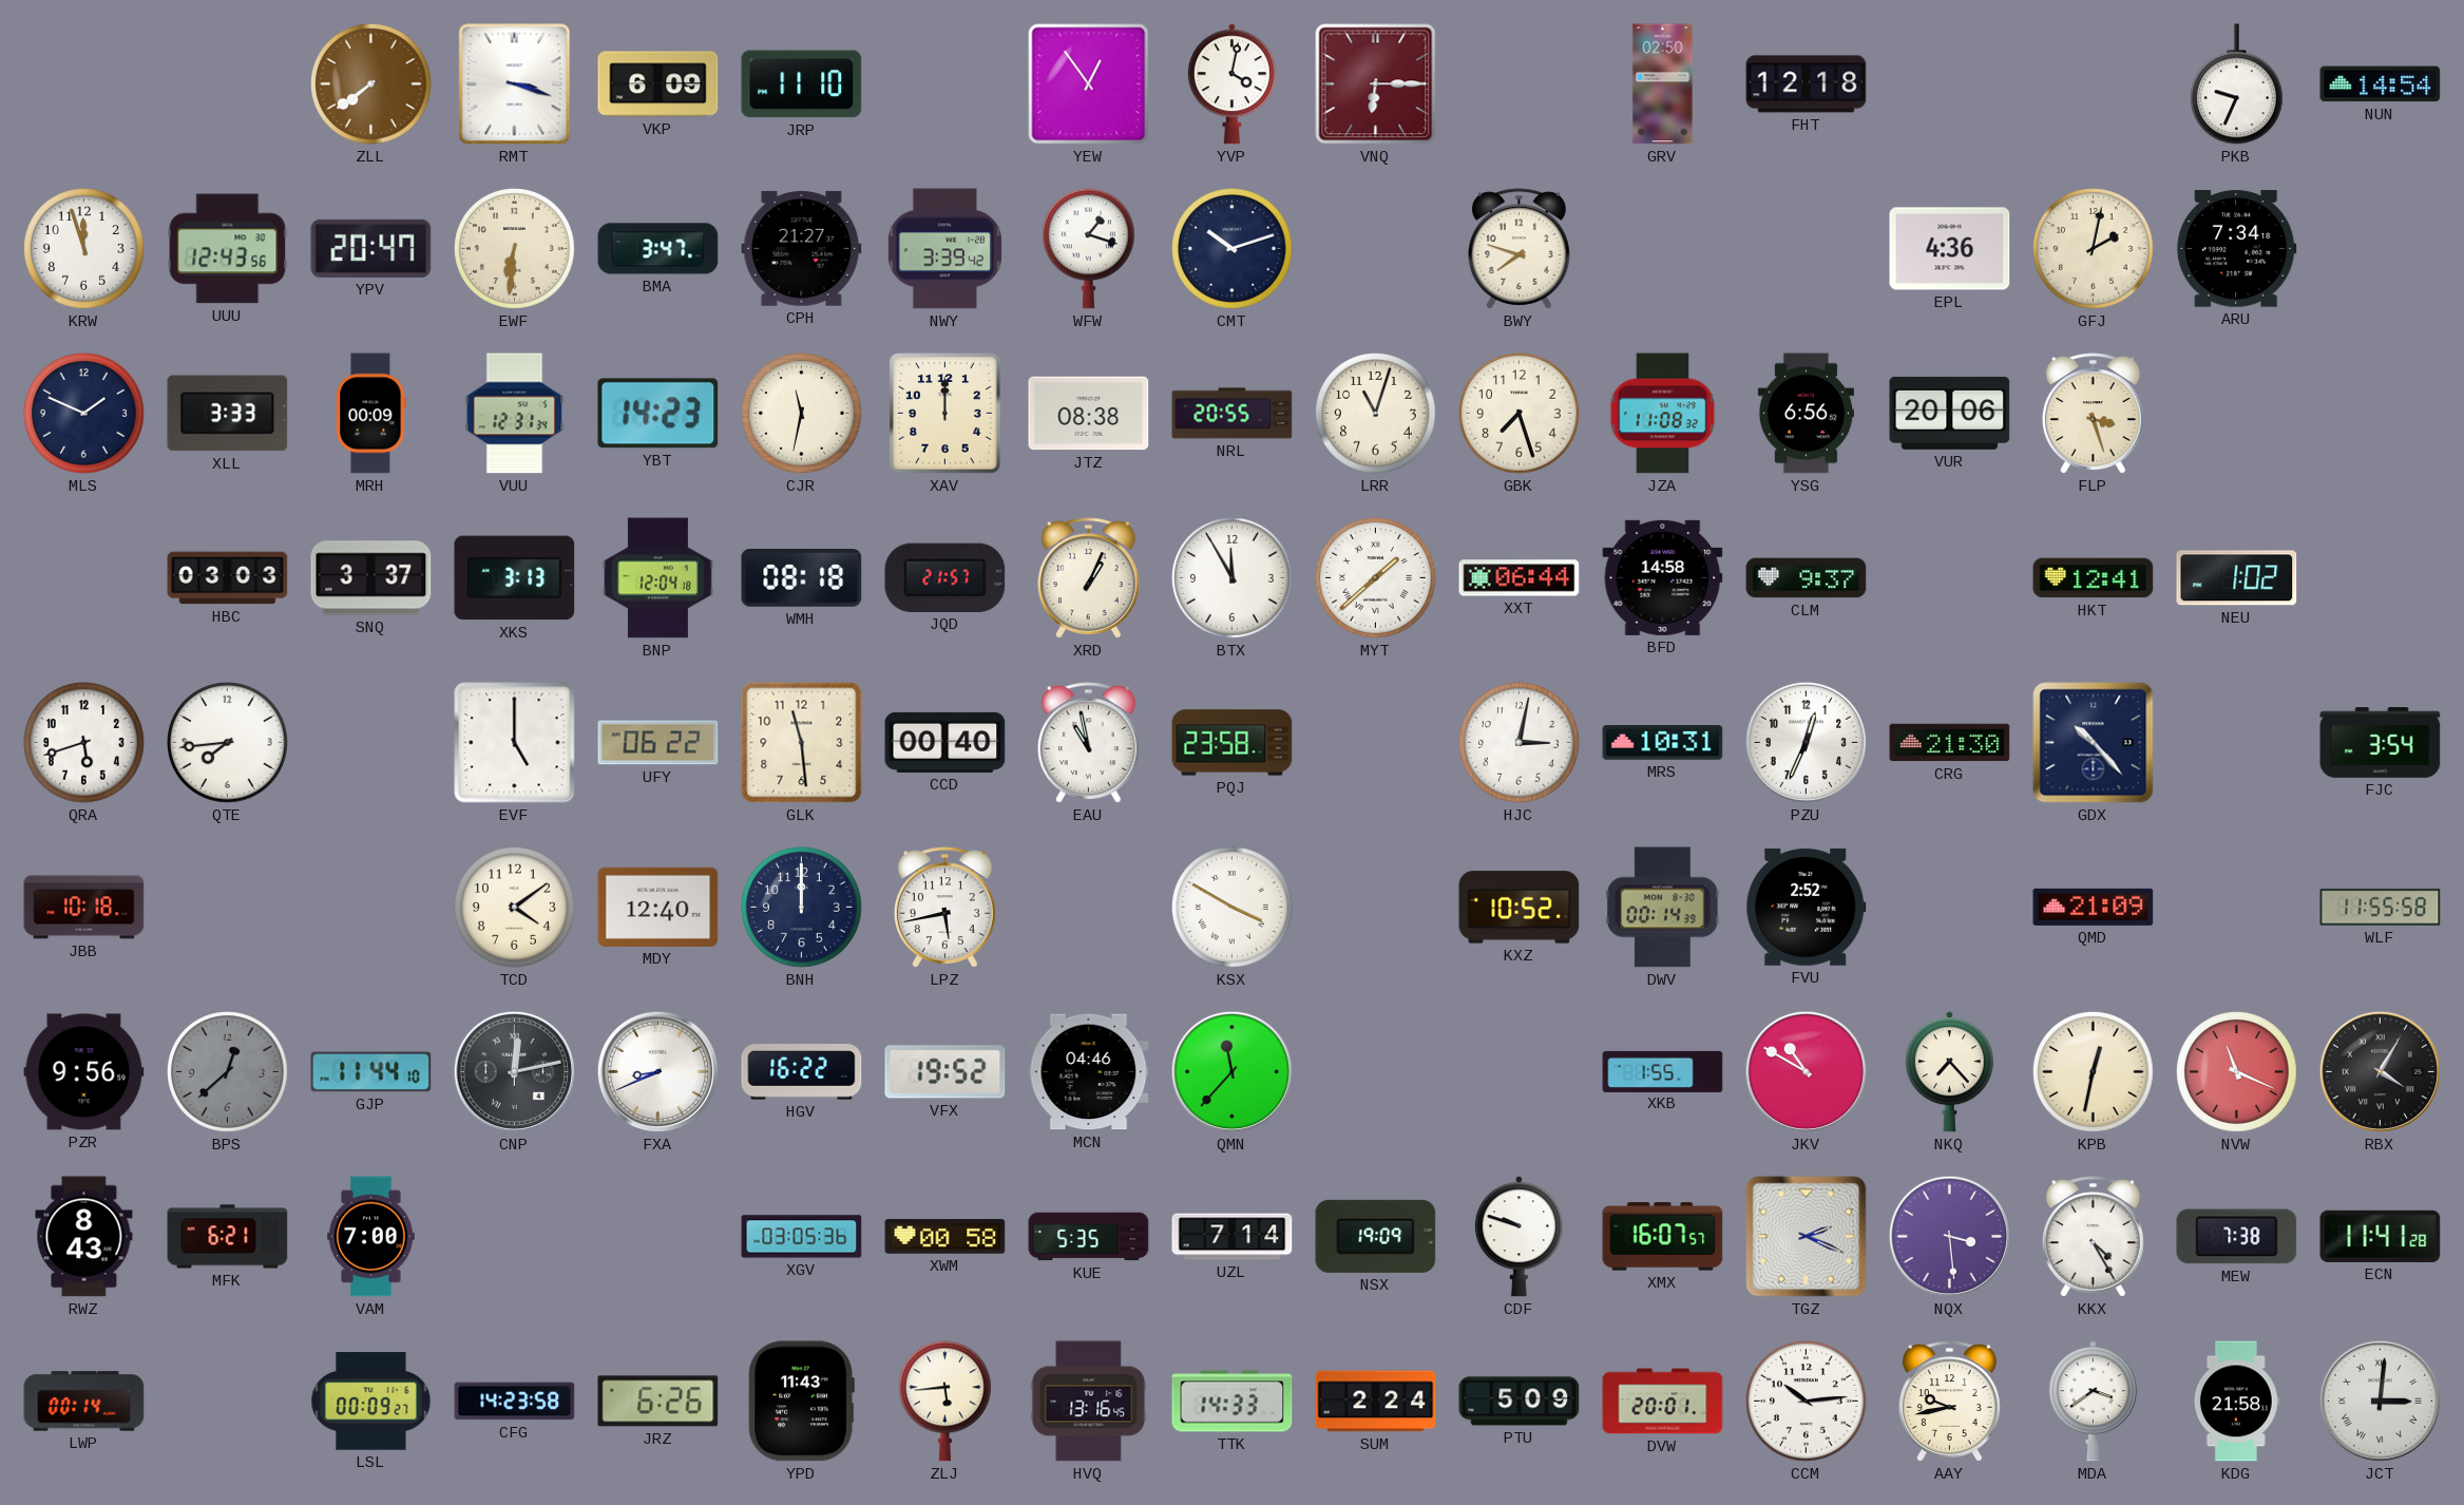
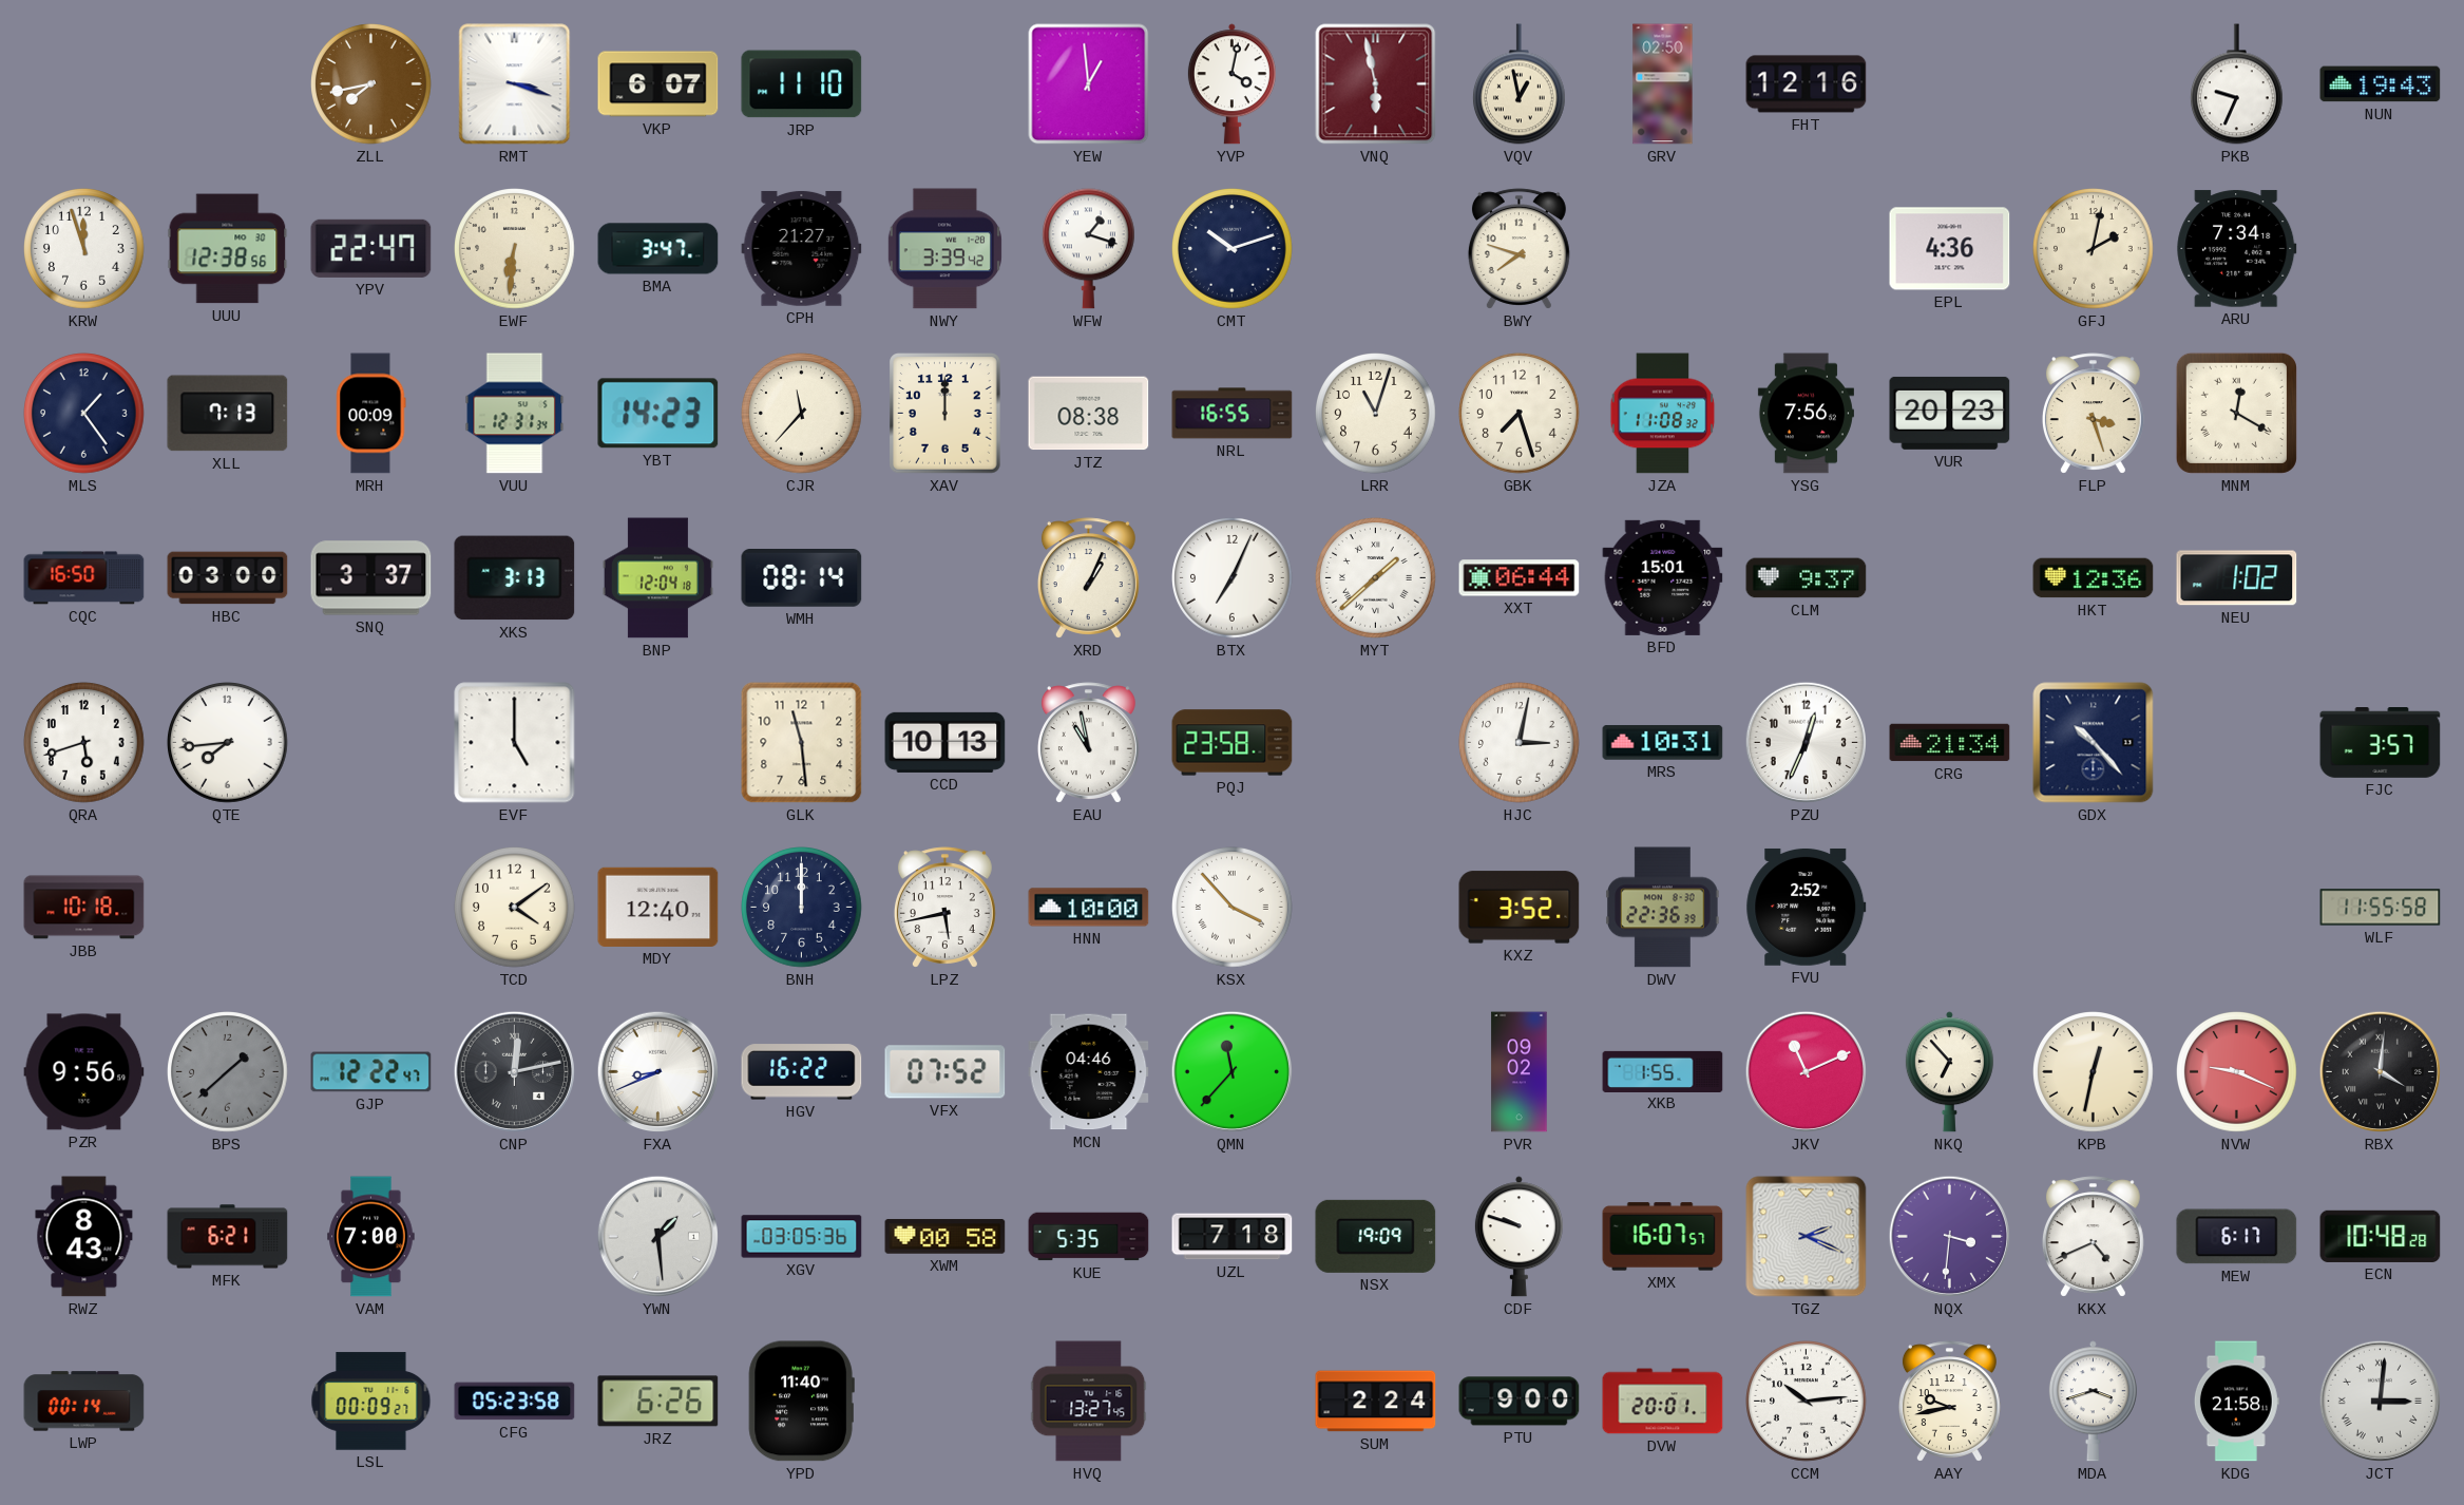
ZLL: 7:39 -> 7:43 (371, 84)
VKP: 6:09 -> 6:07 (658, 84)
YEW: 12:54 -> 12:59 (1089, 84)
VNQ: 6:15 -> 5:58 (1376, 84)
VQV: none -> 12:58 (1518, 84)
FHT: 12:18 -> 12:16 (1807, 84)
NUN: 14:54 -> 19:43 (2381, 84)
UUU: 12:43 -> 12:38 (228, 249)
YPV: 20:47 -> 22:47 (371, 248)
MLS: 1:49 -> 1:24 (84, 414)
XLL: 3:33 -> 7:13 (228, 414)
CJR: 11:32 -> 11:37 (802, 414)
NRL: 20:55 -> 16:55 (1233, 414)
YSG: 6:56 -> 7:56 (1806, 414)
VUR: 20:06 -> 20:23 (1950, 413)
MNM: none -> 12:20 (2236, 413)
CQC: none -> 16:50 (84, 578)
HBC: 03:03 -> 03:00 (228, 578)
WMH: 08:18 -> 08:14 (802, 578)
JQD: 21:57 -> none (946, 577)
BTX: 11:55 -> 7:04 (1233, 578)
BFD: 14:58 -> 15:01 (1663, 577)
HKT: 12:41 -> 12:36 (2094, 578)
UFY: 06:22 -> none (658, 743)
CCD: 00:40 -> 10:13 (946, 742)
CRG: 21:30 -> 21:34 (1950, 743)
FJC: 3:54 -> 3:57 (2381, 743)
HNN: none -> 10:00 (1089, 908)
KSX: 3:50 -> 3:53 (1233, 908)
KXZ: 10:52 -> 3:52 (1520, 908)
DWV: 00:14 -> 22:36 (1663, 908)
QMD: 21:09 -> none (2094, 907)
BPS: 12:38 -> 1:38 (228, 1072)
GJP: 11:44 -> 12:22 (371, 1072)
VFX: 19:52 -> 07:52 (946, 1072)
PVR: none -> 09:02 (1520, 1072)
JKV: 10:50 -> 11:11 (1807, 1072)
NKQ: 7:23 -> 6:53 (1949, 1072)
NVW: 11:19 -> 9:19 (2237, 1072)
RBX: 4:05 -> 4:01 (2381, 1072)
YWN: none -> 1:29 (658, 1237)
UZL: 7:14 -> 7:18 (1233, 1237)
NQX: 3:29 -> 3:31 (1950, 1237)
KKX: 4:25 -> 4:41 (2093, 1237)
MEW: 7:38 -> 6:17 (2237, 1237)
ECN: 11:41 -> 10:48 (2381, 1236)
CFG: 14:23 -> 05:23 (515, 1402)
YPD: 11:43 -> 11:40 (801, 1402)
ZLJ: 5:44 -> none (944, 1402)
HVQ: 13:16 -> 13:27 (1089, 1402)
TTK: 14:33 -> none (1233, 1402)
PTU: 5:09 -> 9:00 (1520, 1402)
MDA: 3:39 -> 3:42 (2093, 1402)
